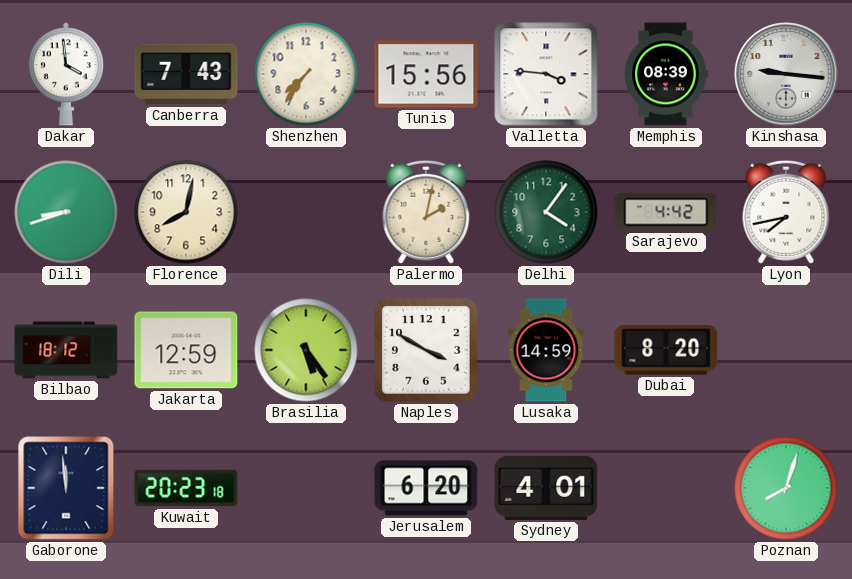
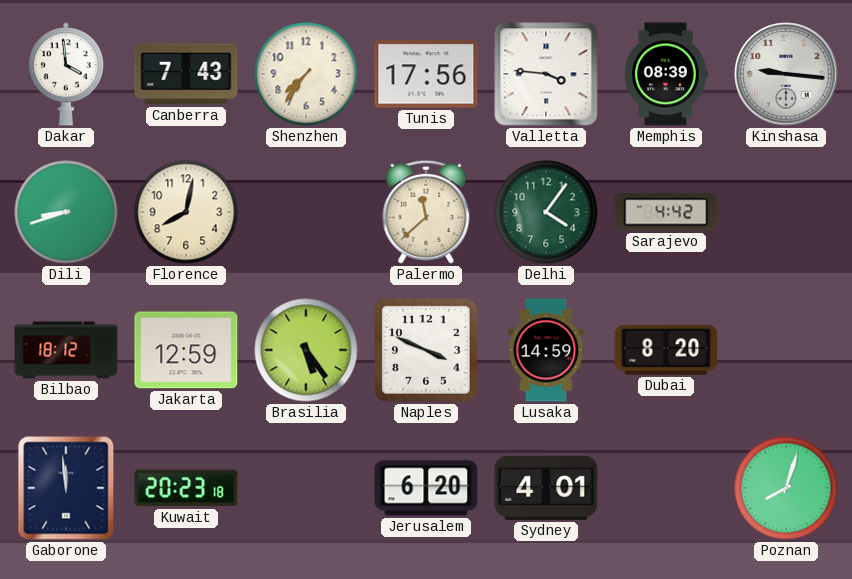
Tunis: 15:56 -> 17:56 (426, 74)
Palermo: 2:02 -> 11:38 (426, 212)
Lyon: 7:43 -> none (786, 212)
Naples: 3:50 -> 3:49 (427, 351)
